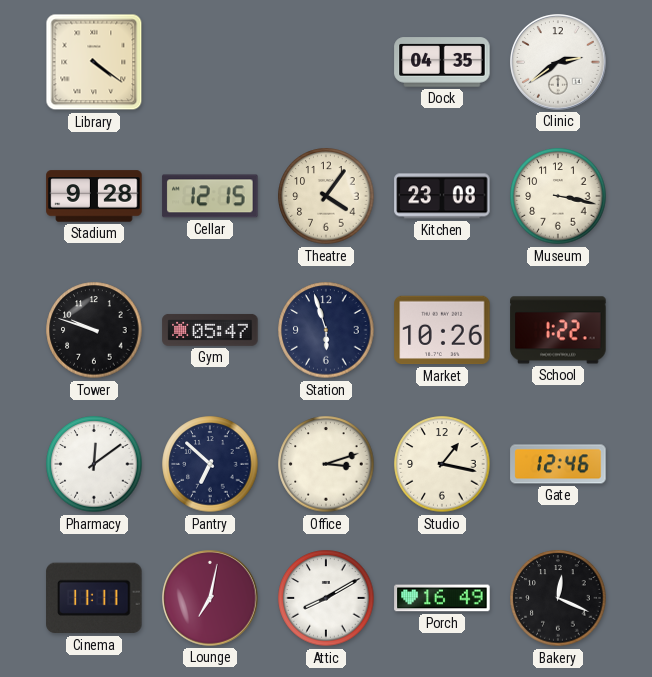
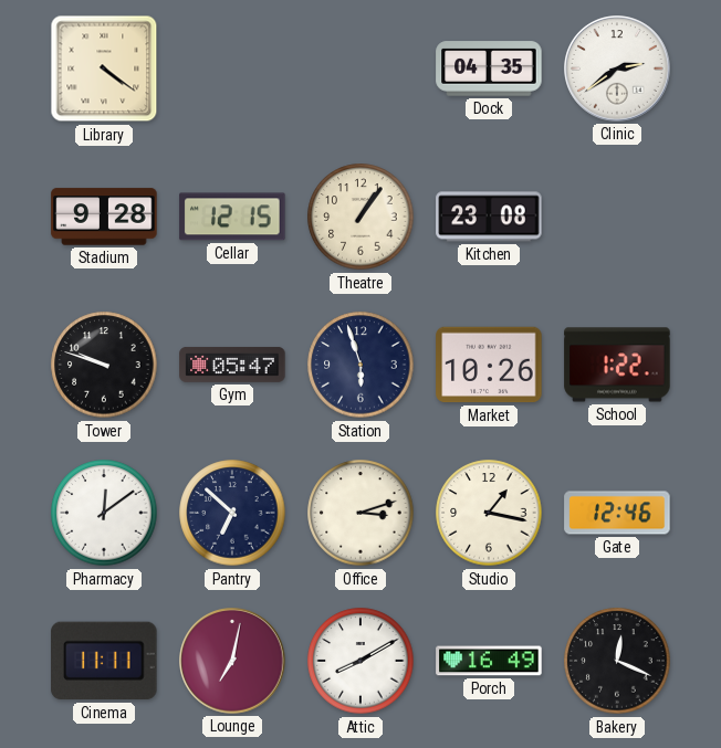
Theatre: 4:06 -> 1:06 (360, 217)
Museum: 3:17 -> none (558, 196)
